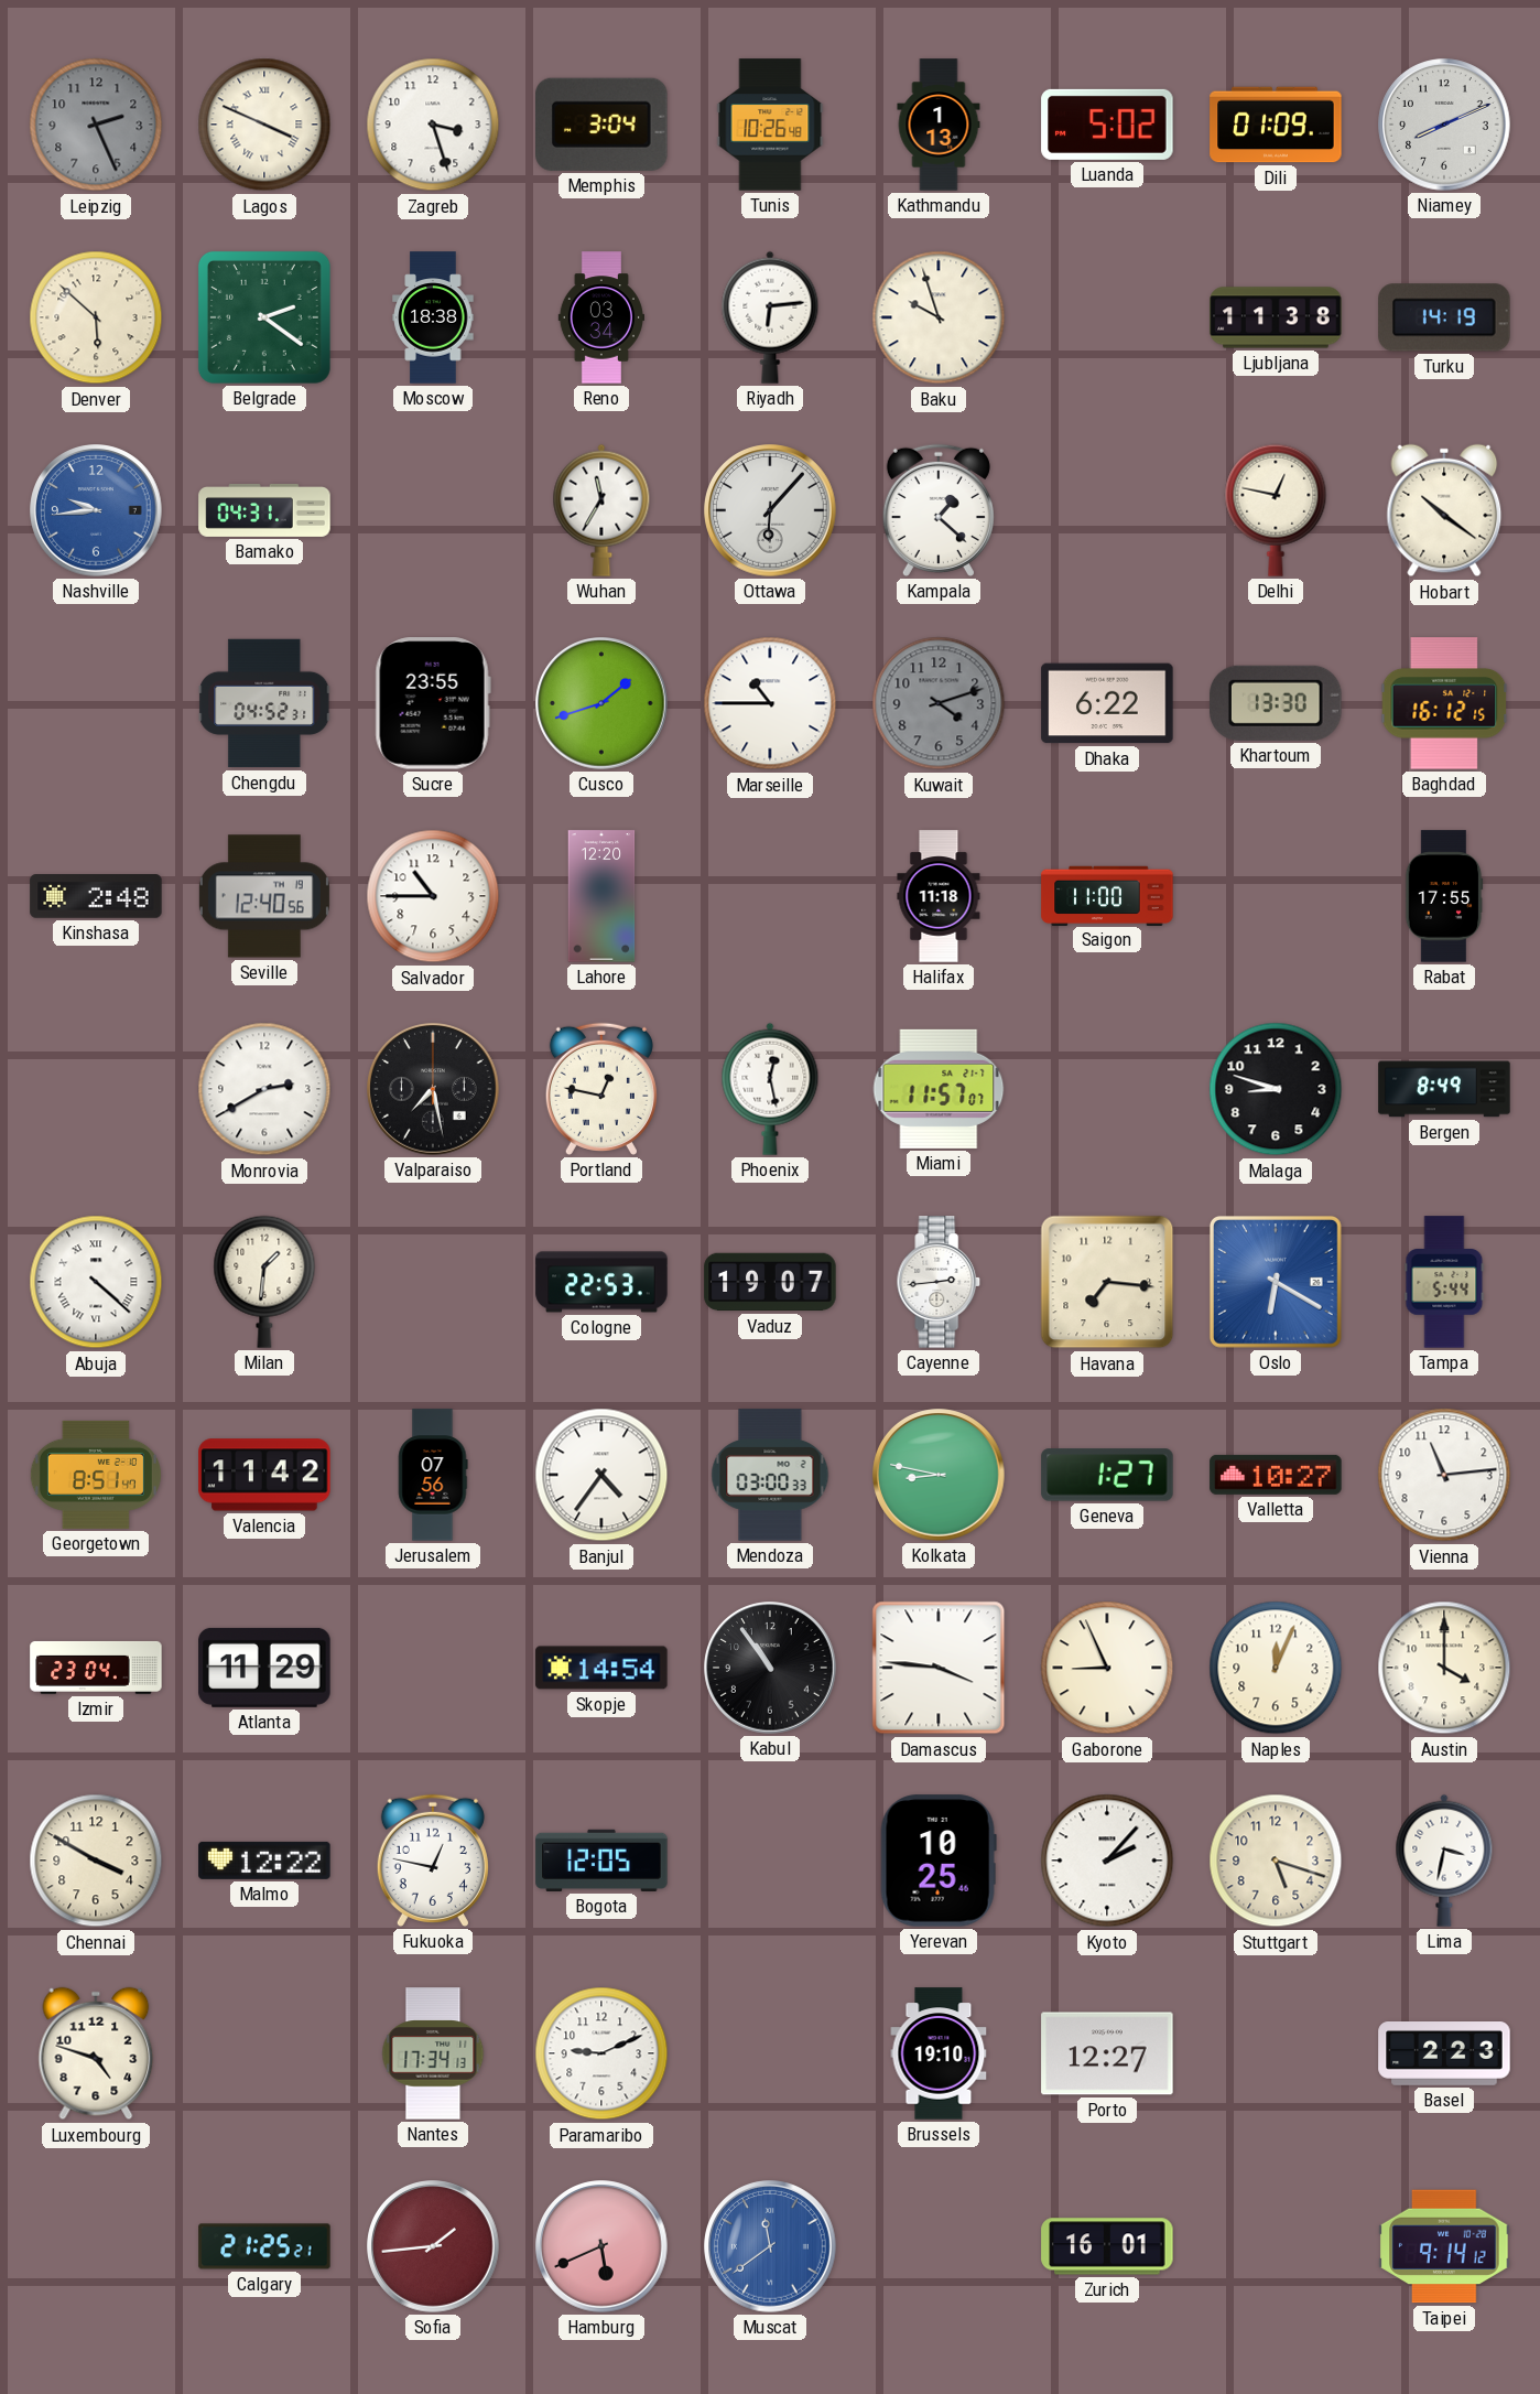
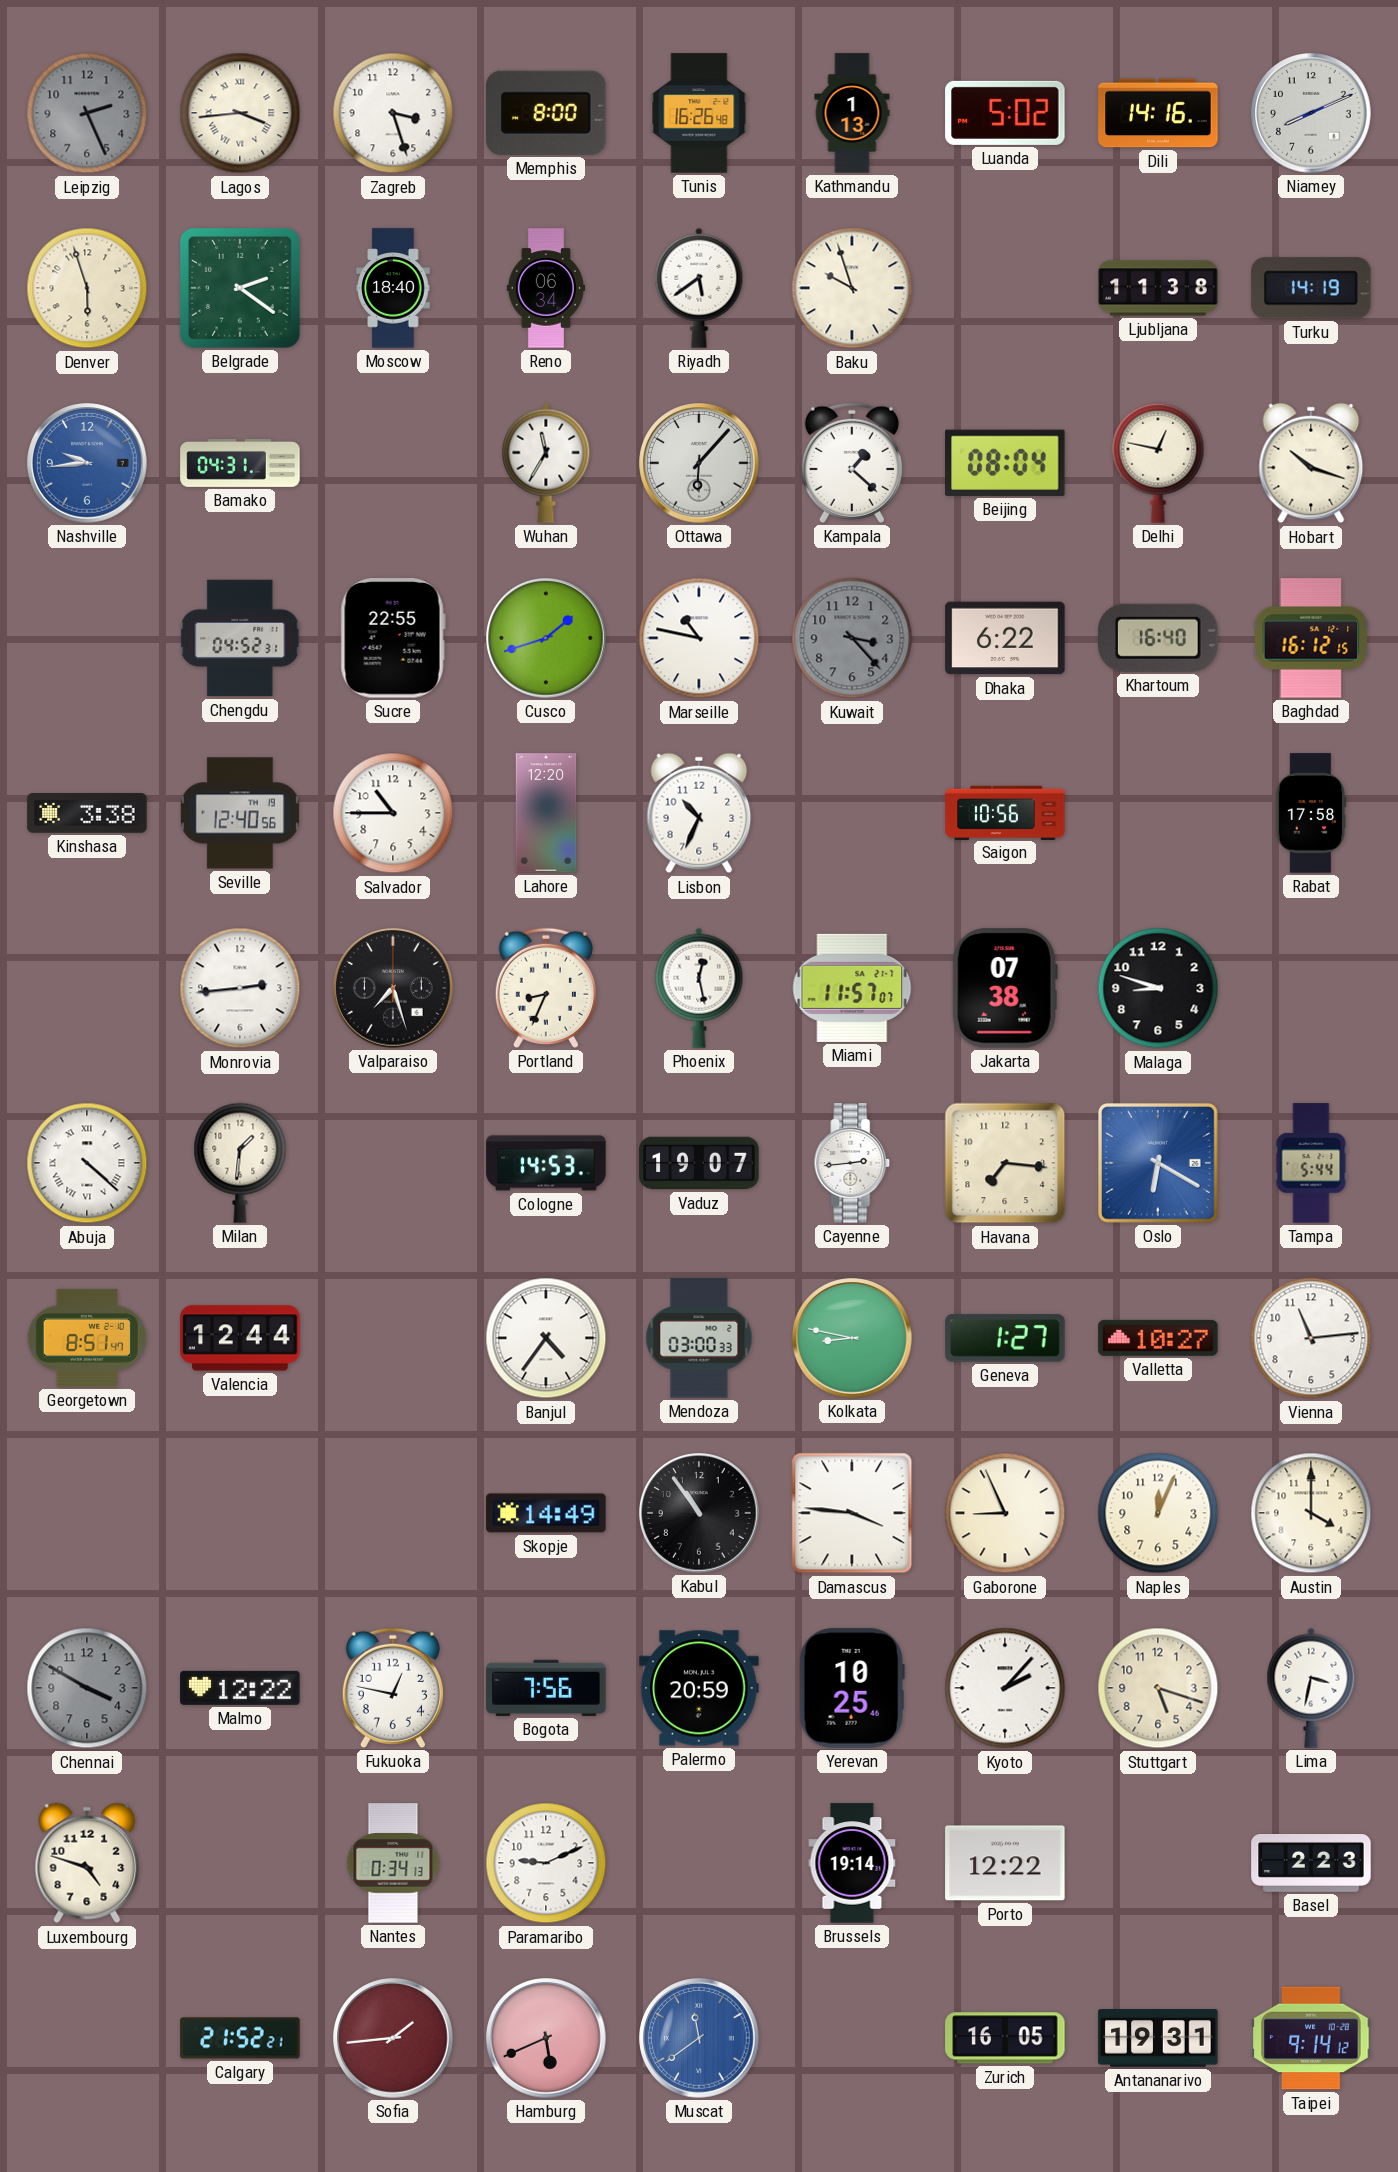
Lagos: 3:49 -> 3:44 (240, 113)
Memphis: 3:04 -> 8:00 (546, 113)
Tunis: 10:26 -> 16:26 (699, 113)
Dili: 01:09 -> 14:16 (1158, 113)
Denver: 5:52 -> 5:57 (87, 288)
Moscow: 18:38 -> 18:40 (393, 288)
Reno: 03:34 -> 06:34 (545, 288)
Riyadh: 6:14 -> 5:39 (699, 288)
Beijing: none -> 08:04 (1005, 463)
Hobart: 10:21 -> 10:18 (1311, 463)
Sucre: 23:55 -> 22:55 (393, 638)
Marseille: 10:45 -> 10:47 (699, 638)
Kuwait: 4:12 -> 3:23 (852, 638)
Khartoum: 13:30 -> 16:40 (1158, 638)
Kinshasa: 2:48 -> 3:38 (87, 813)
Lisbon: none -> 10:34 (699, 813)
Halifax: 11:18 -> none (939, 896)
Saigon: 11:00 -> 10:56 (1005, 812)
Rabat: 17:55 -> 17:58 (1311, 813)
Monrovia: 2:40 -> 2:44 (240, 988)
Valparaiso: 7:28 -> 7:27 (393, 988)
Portland: 12:47 -> 8:34 (546, 988)
Jakarta: none -> 07:38 (1005, 988)
Bergen: 8:49 -> none (1444, 1089)
Cologne: 22:53 -> 14:53 (546, 1163)
Valencia: 11:42 -> 12:44 (240, 1338)
Jerusalem: 07:56 -> none (433, 1475)
Izmir: 23:04 -> none (96, 1668)
Atlanta: 11:29 -> none (264, 1668)
Skopje: 14:54 -> 14:49 (546, 1513)
Chennai dial: cream -> grey (87, 1688)
Bogota: 12:05 -> 7:56 (546, 1688)
Palermo: none -> 20:59 (699, 1688)
Nantes: 17:34 -> 0:34 (393, 1863)
Brussels: 19:10 -> 19:14 (852, 1863)
Porto: 12:27 -> 12:22 (1005, 1863)
Calgary: 21:25 -> 21:52 (240, 2038)
Zurich: 16:01 -> 16:05 (1005, 2038)
Antananarivo: none -> 19:31 (1158, 2038)
